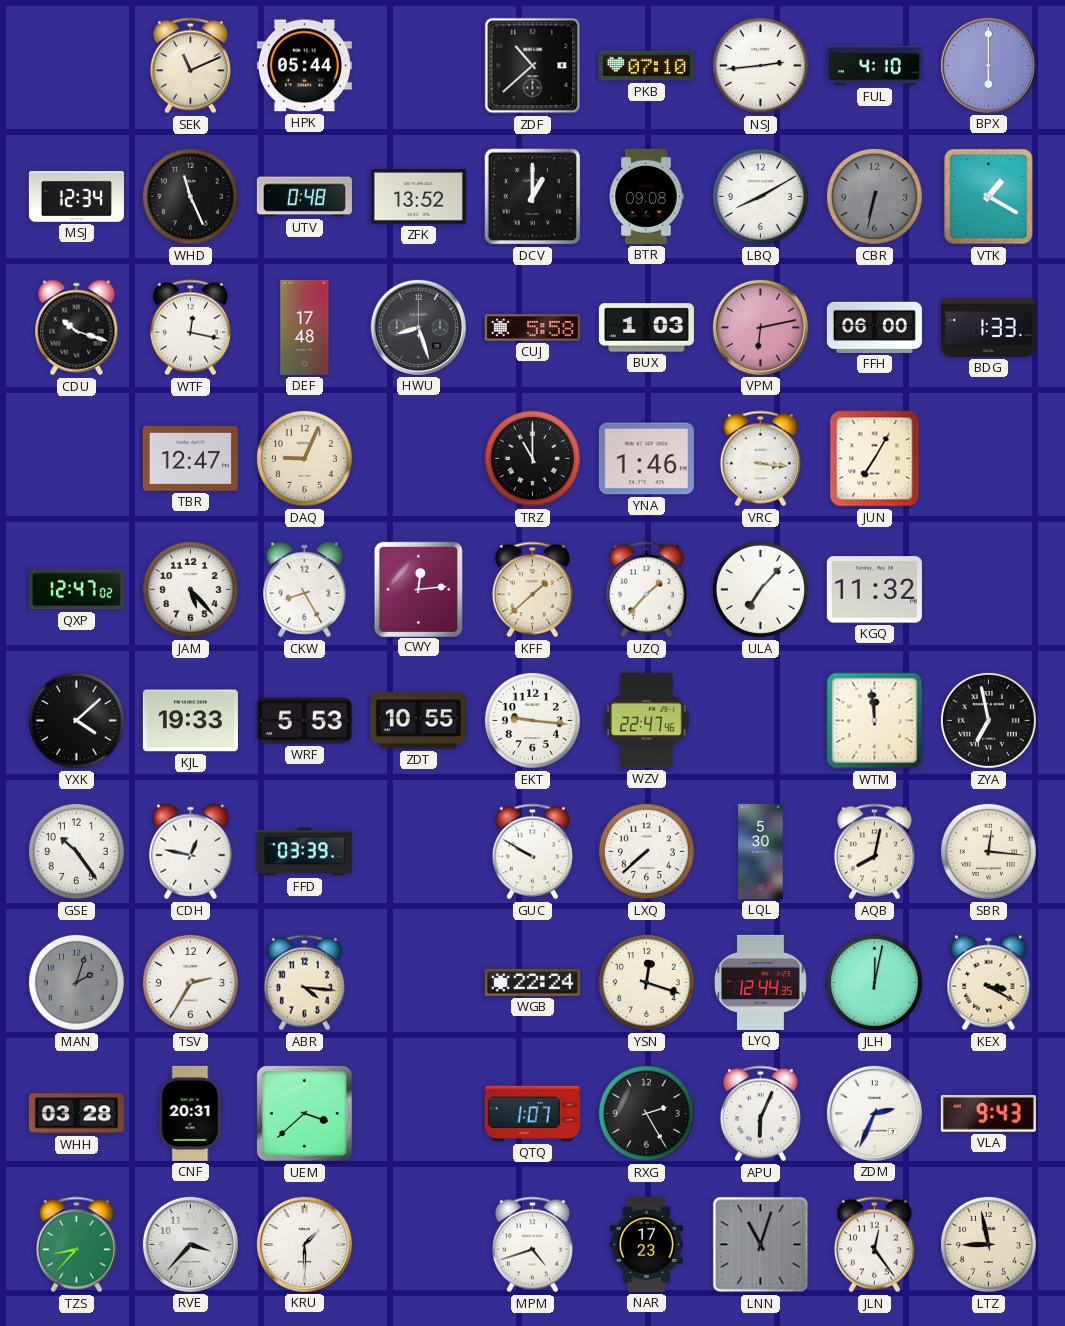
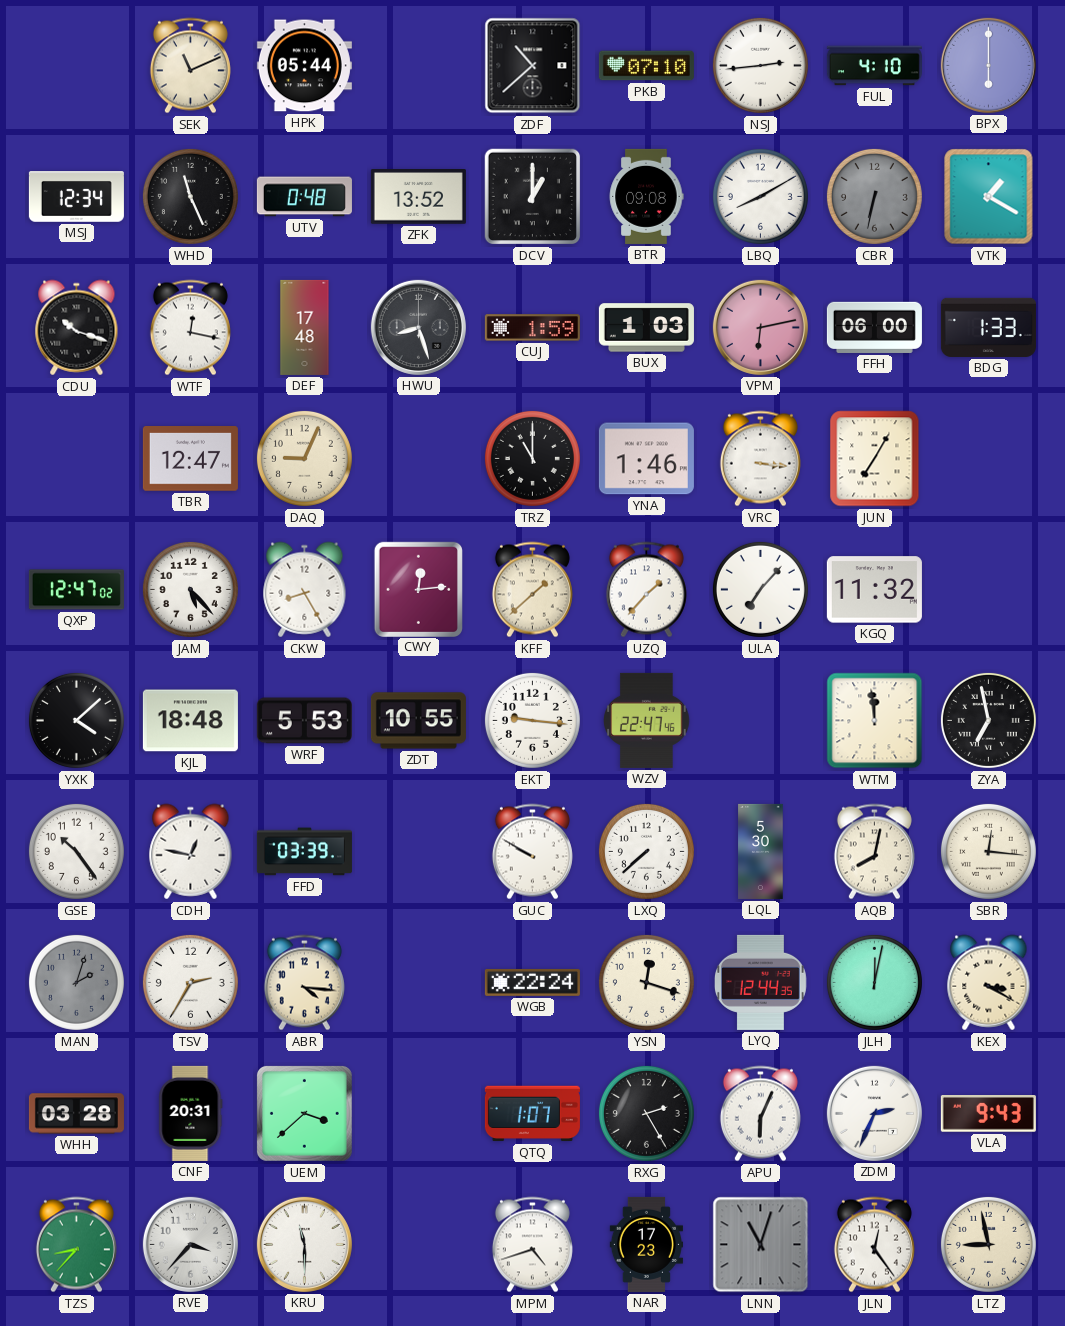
CUJ: 5:58 -> 1:59 (532, 328)
KJL: 19:33 -> 18:48 (190, 721)
KRU: 1:30 -> 11:30 (304, 1244)
